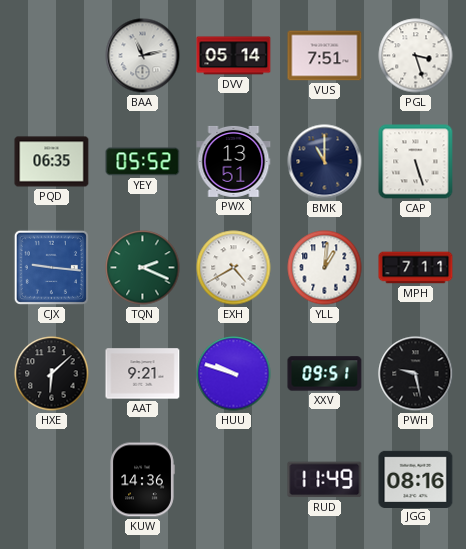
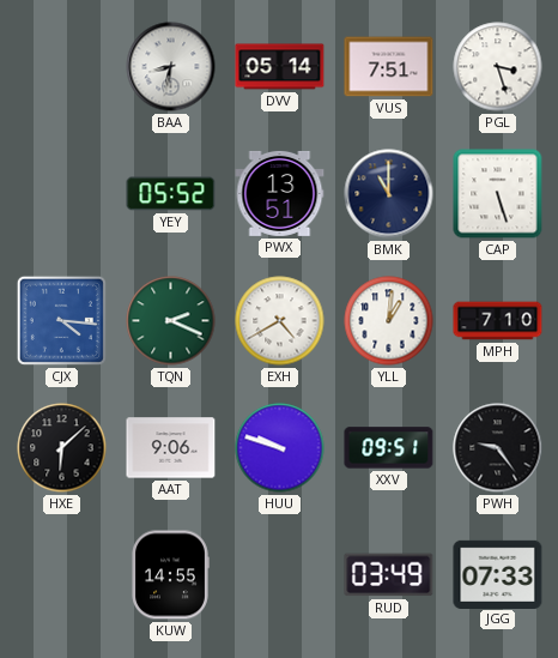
BAA: 11:13 -> 8:32 (171, 67)
PQD: 06:35 -> none (52, 162)
CJX: 9:16 -> 4:16 (61, 320)
MPH: 7:11 -> 7:10 (498, 321)
AAT: 9:21 -> 9:06 (171, 448)
PWH: 9:28 -> 9:24 (498, 448)
KUW: 14:36 -> 14:55 (170, 575)
RUD: 11:49 -> 03:49 (389, 575)
JGG: 08:16 -> 07:33 (498, 574)
